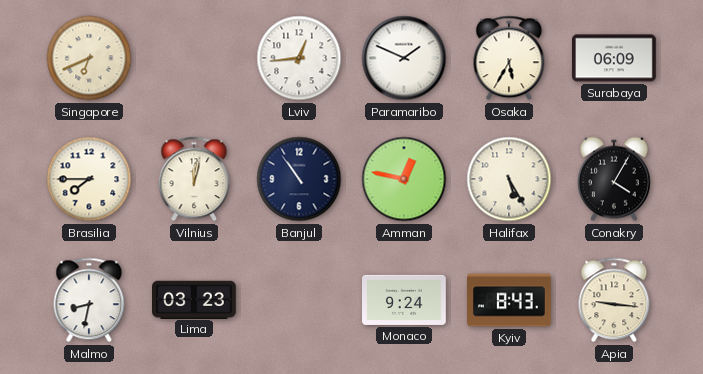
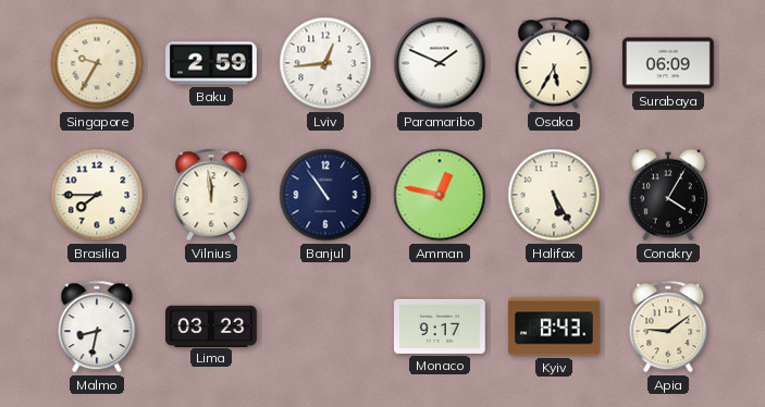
Singapore: 6:41 -> 9:35 (97, 63)
Baku: none -> 2:59 (211, 63)
Vilnius: 12:02 -> 11:59 (211, 195)
Monaco: 9:24 -> 9:17 (441, 326)
Apia: 9:16 -> 9:09 (668, 326)
